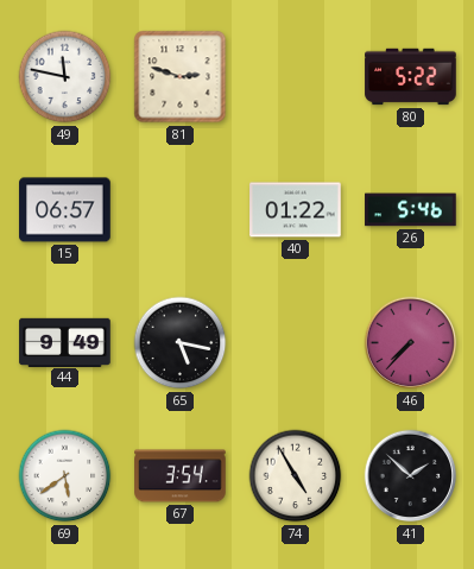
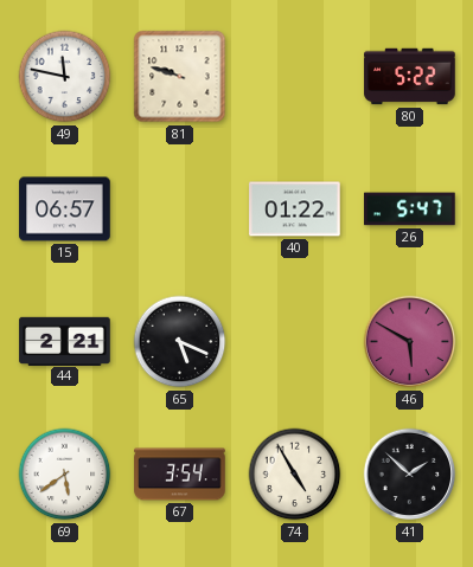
81: 2:48 -> 9:48 (180, 77)
26: 5:46 -> 5:47 (410, 210)
44: 9:49 -> 2:21 (65, 341)
65: 5:17 -> 5:19 (180, 342)
46: 7:37 -> 5:50 (410, 342)
